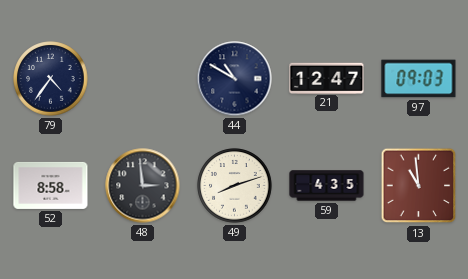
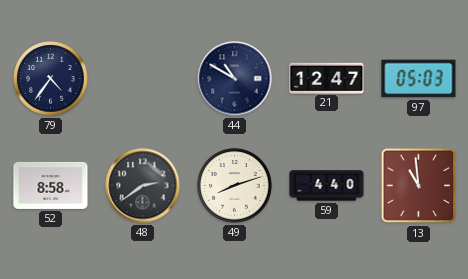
97: 09:03 -> 05:03 (419, 79)
48: 2:59 -> 2:39 (143, 186)
59: 4:35 -> 4:40 (327, 186)
